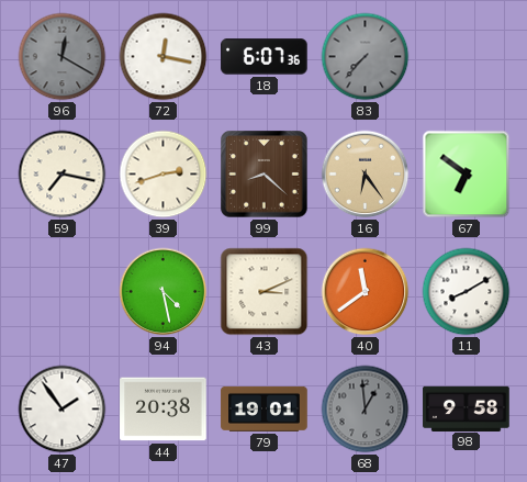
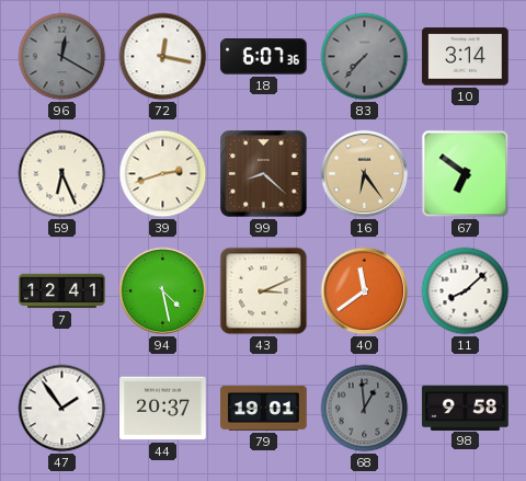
10: none -> 3:14 (466, 57)
59: 7:17 -> 6:26 (62, 174)
7: none -> 12:41 (62, 291)
11: 8:10 -> 8:08 (466, 291)
44: 20:38 -> 20:37 (163, 409)
